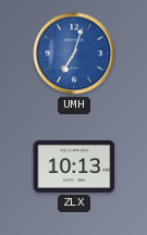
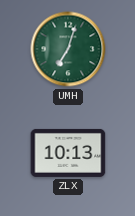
UMH dial: blue -> green (68, 49)
